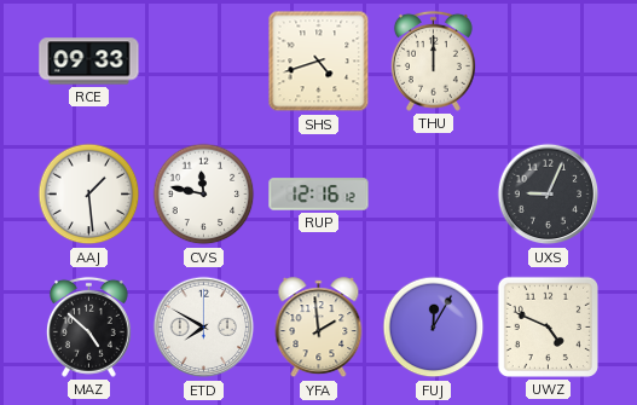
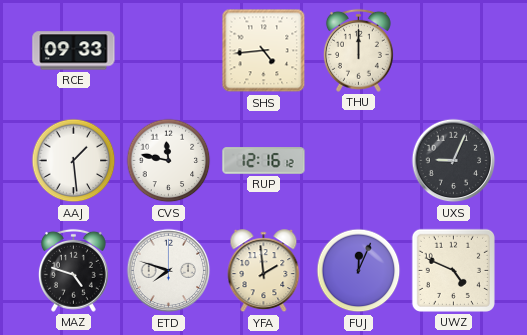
SHS: 4:42 -> 4:44 (264, 51)
MAZ: 4:52 -> 4:48 (73, 270)
ETD: 7:50 -> 7:48 (169, 271)
FUJ: 12:05 -> 12:04 (359, 271)
